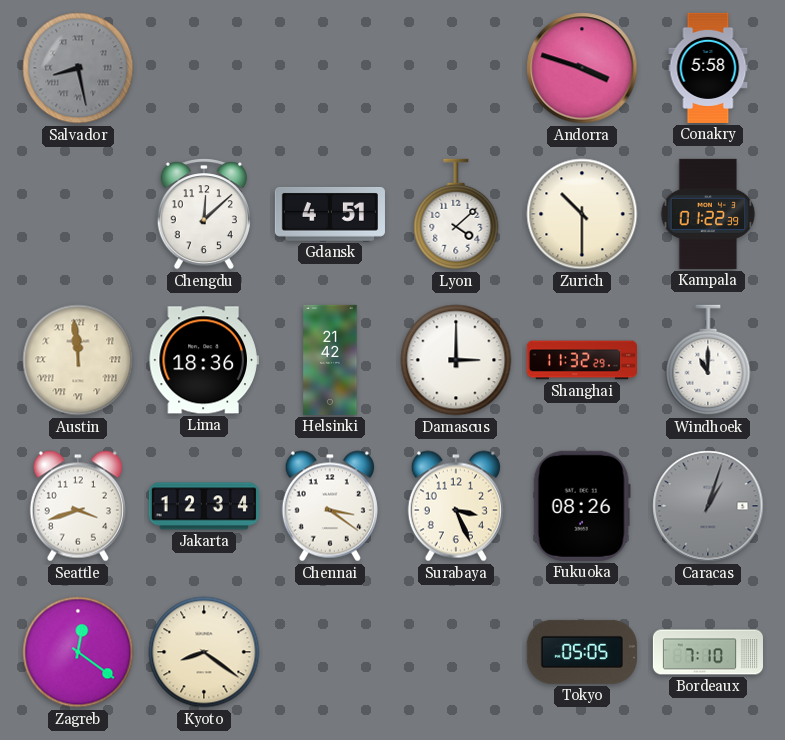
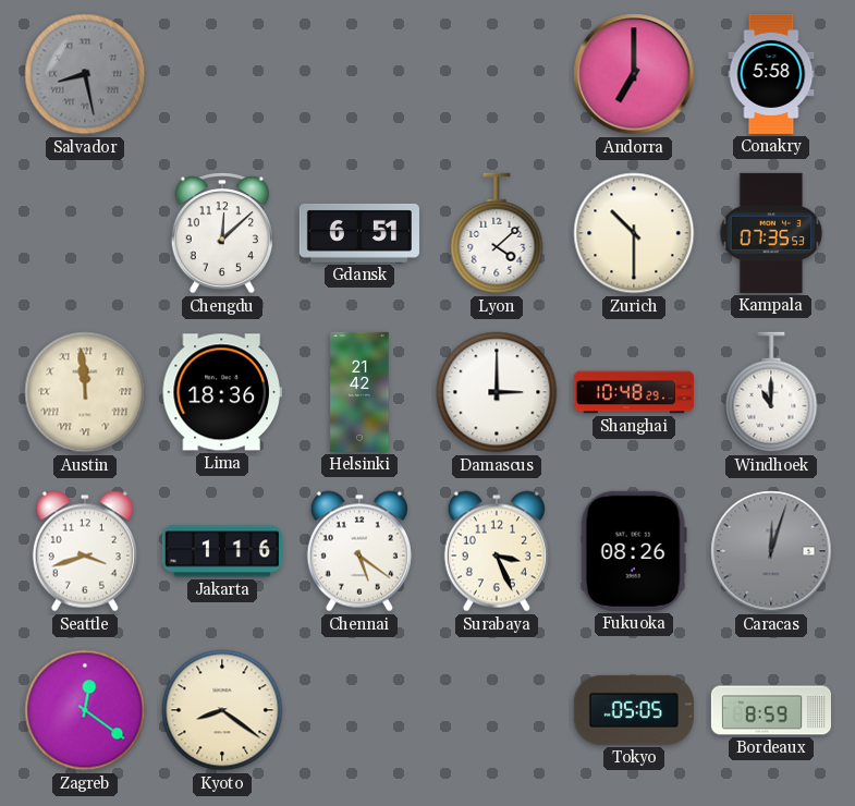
Andorra: 3:48 -> 7:00 (634, 74)
Gdansk: 4:51 -> 6:51 (359, 233)
Kampala: 01:22 -> 07:35 (771, 233)
Shanghai: 11:32 -> 10:48 (633, 392)
Jakarta: 12:34 -> 1:16 (222, 551)
Chennai: 3:21 -> 5:21 (359, 551)
Caracas: 1:03 -> 12:03 (771, 551)
Bordeaux: 7:10 -> 8:59 (770, 710)
